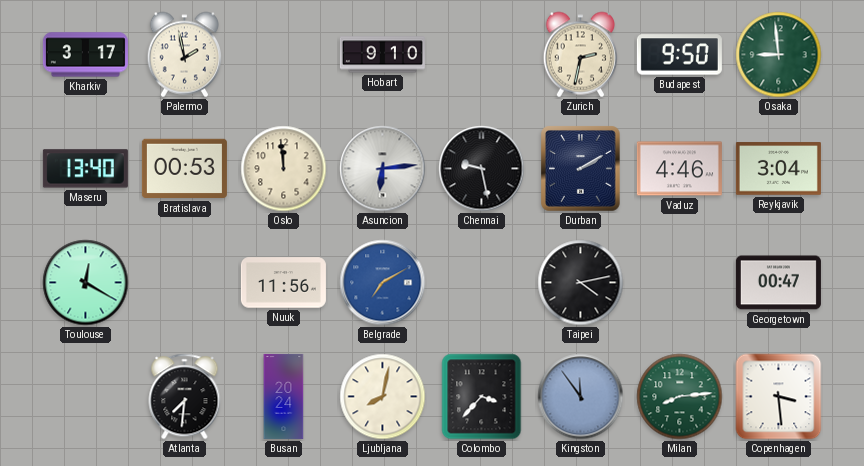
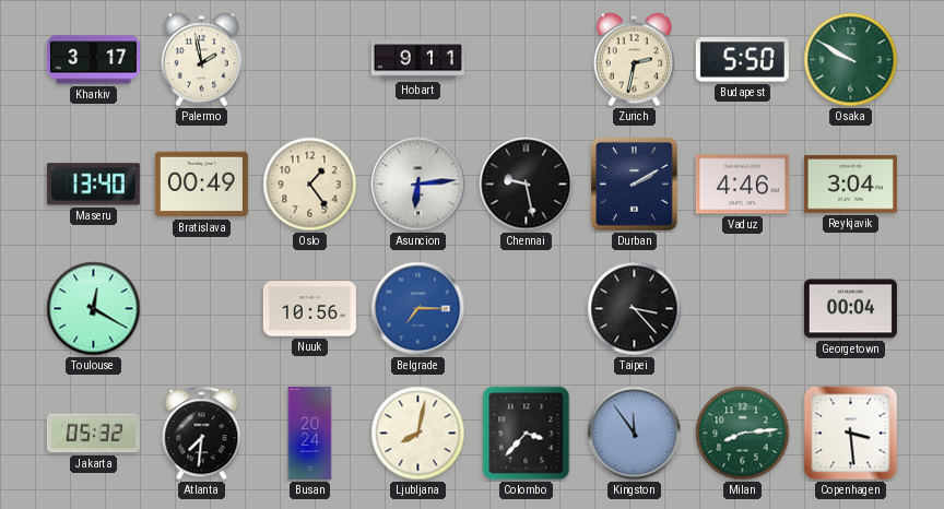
Hobart: 9:10 -> 9:11 (417, 60)
Budapest: 9:50 -> 5:50 (742, 60)
Osaka: 8:59 -> 9:50 (851, 60)
Bratislava: 00:53 -> 00:49 (201, 185)
Oslo: 11:59 -> 1:24 (310, 185)
Nuuk: 11:56 -> 10:56 (309, 309)
Belgrade: 7:10 -> 7:15 (418, 309)
Taipei: 4:13 -> 3:23 (635, 309)
Georgetown: 00:47 -> 00:04 (850, 309)
Jakarta: none -> 05:32 (93, 434)
